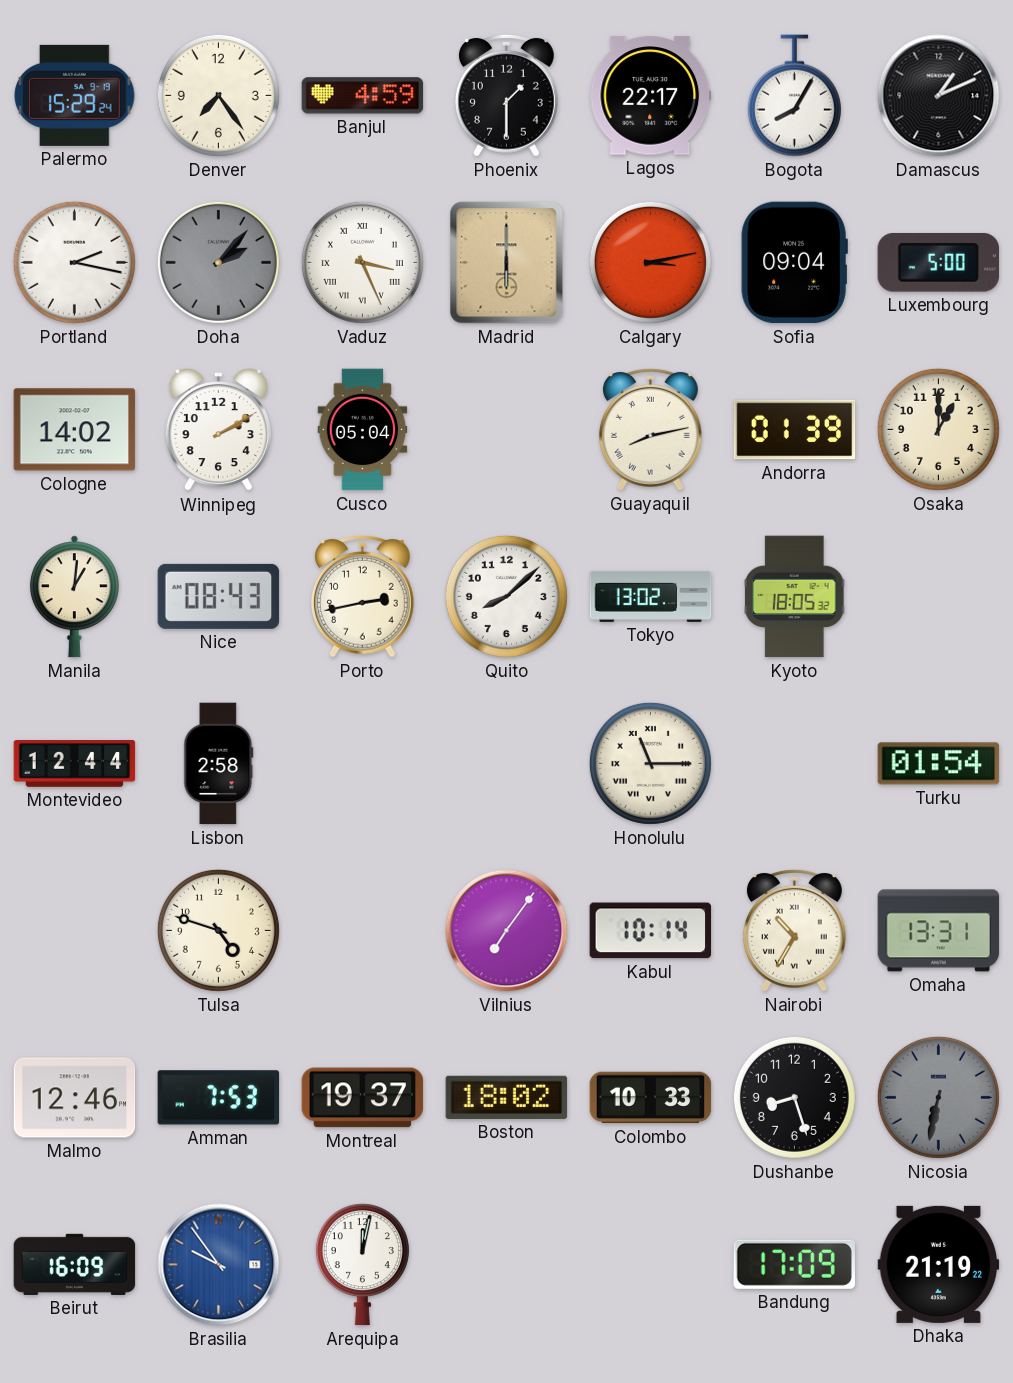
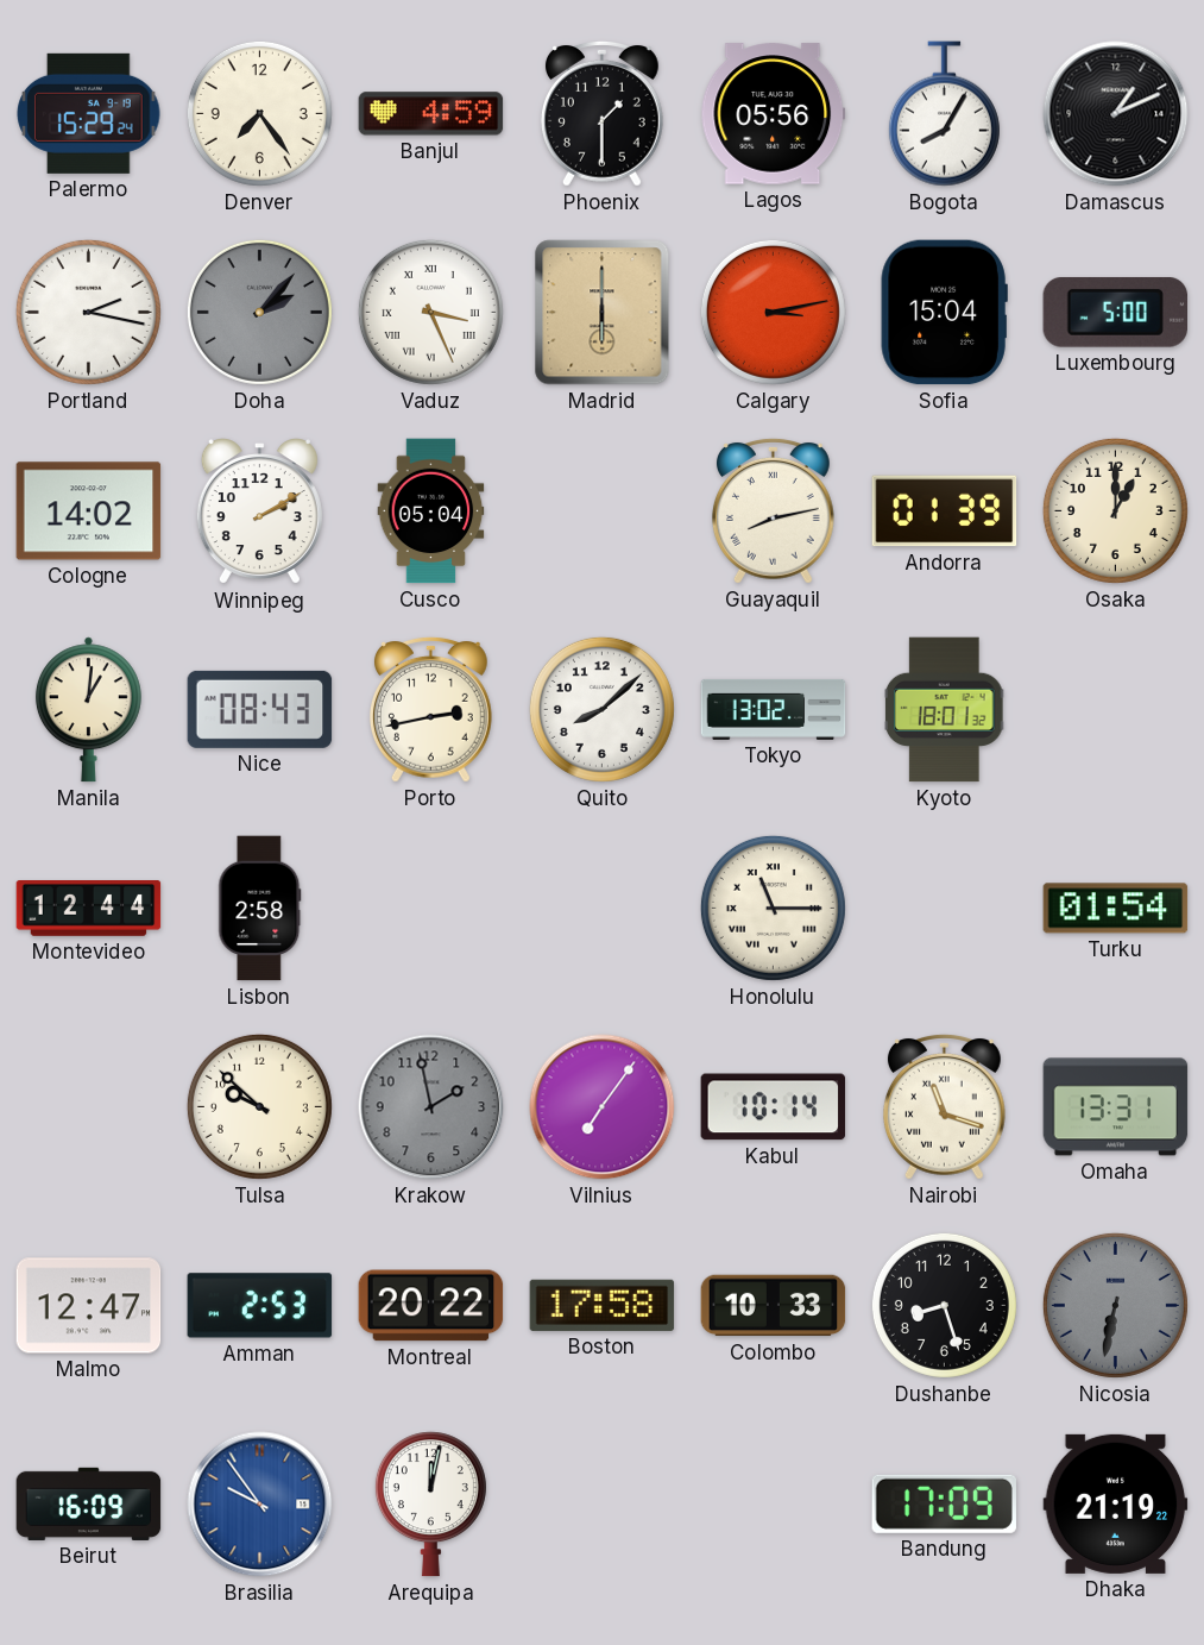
Lagos: 22:17 -> 05:56 (774, 114)
Sofia: 09:04 -> 15:04 (944, 313)
Kyoto: 18:05 -> 18:01 (944, 710)
Tulsa: 4:48 -> 9:52 (259, 1106)
Krakow: none -> 1:58 (431, 1107)
Nairobi: 10:35 -> 11:18 (944, 1106)
Malmo: 12:46 -> 12:47 (89, 1306)
Amman: 7:53 -> 2:53 (260, 1306)
Montreal: 19:37 -> 20:22 (431, 1306)
Boston: 18:02 -> 17:58 (603, 1305)
